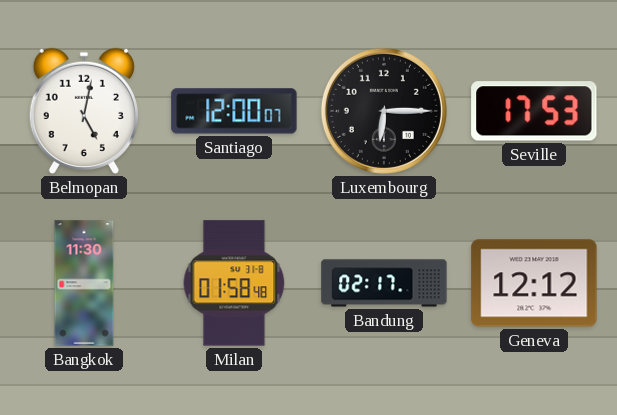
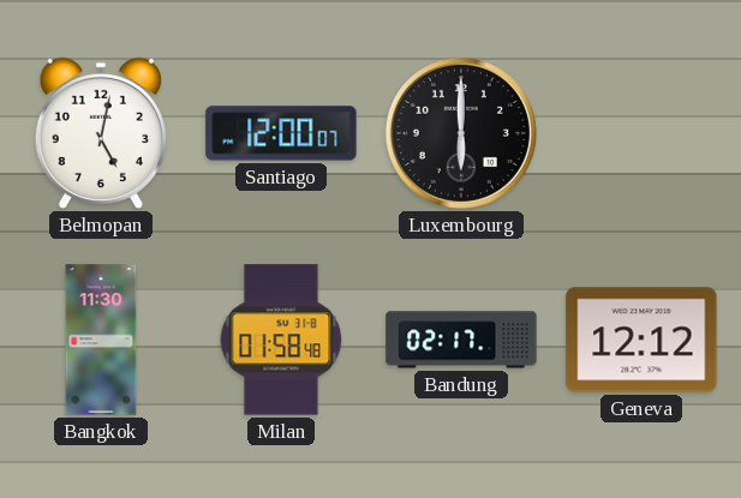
Luxembourg: 6:15 -> 6:00 (461, 133)
Seville: 17:53 -> none (534, 111)
